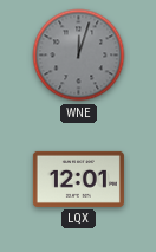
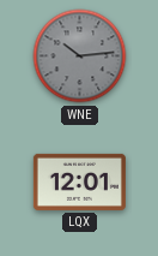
WNE: 12:03 -> 10:14 (80, 56)
